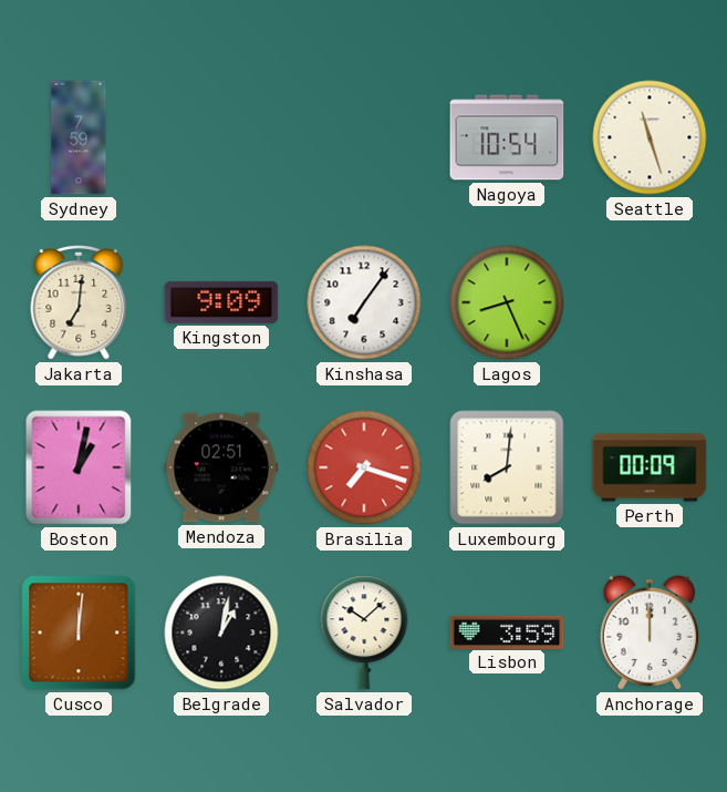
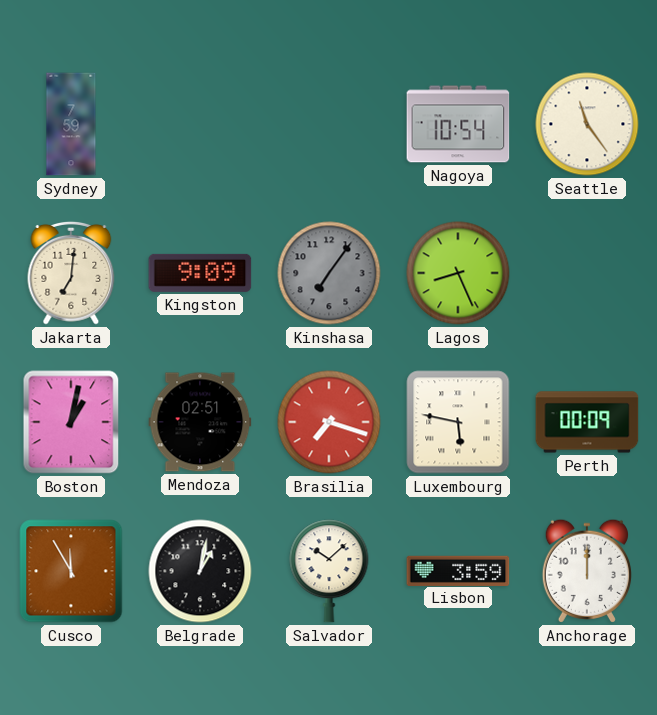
Seattle: 11:27 -> 11:24 (587, 124)
Kinshasa dial: white -> grey (329, 273)
Luxembourg: 8:01 -> 5:47 (458, 422)
Cusco: 12:01 -> 11:55 (71, 571)
